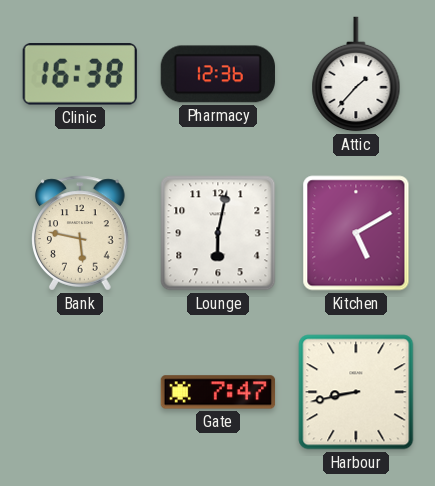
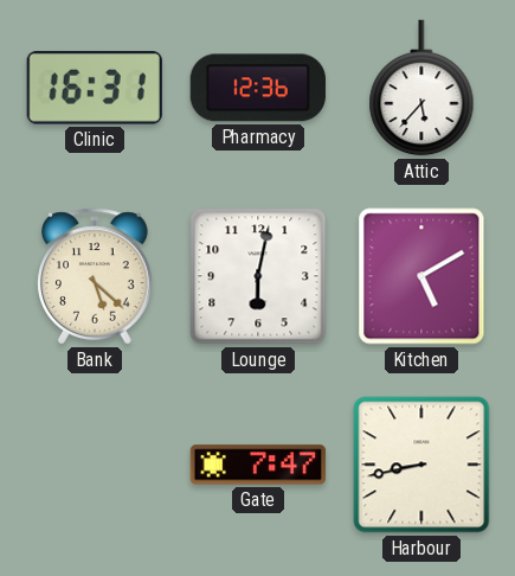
Clinic: 16:38 -> 16:31 (95, 89)
Attic: 1:37 -> 5:37 (421, 88)
Bank: 5:47 -> 5:22 (96, 276)
